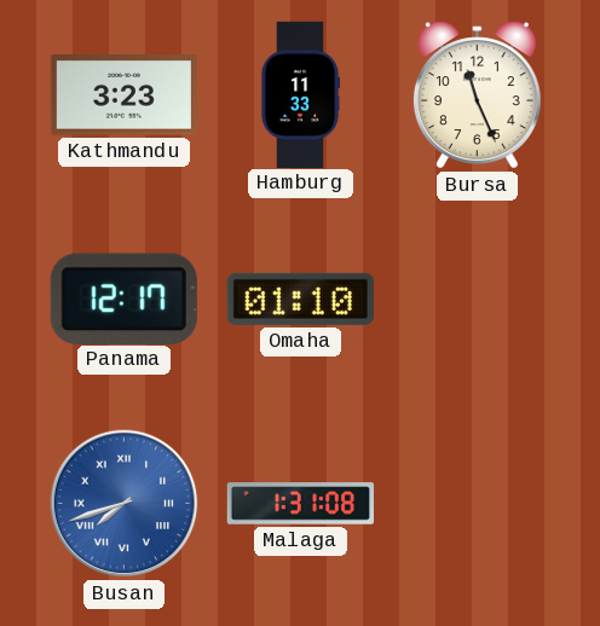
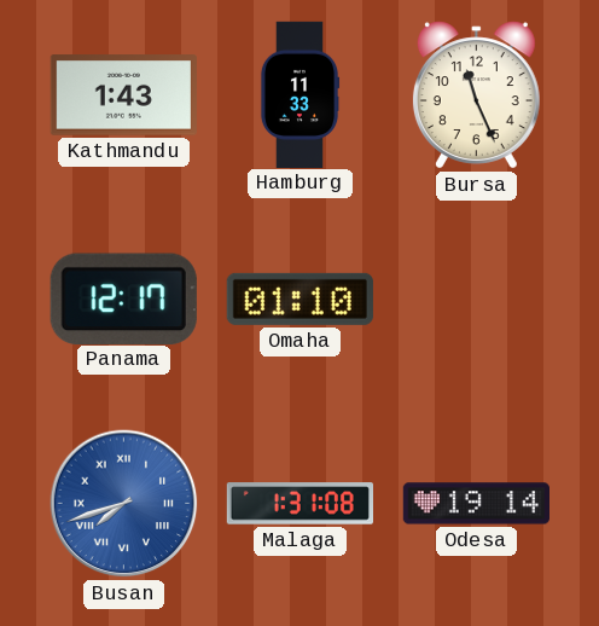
Kathmandu: 3:23 -> 1:43 (123, 95)
Odesa: none -> 19:14 (476, 504)
